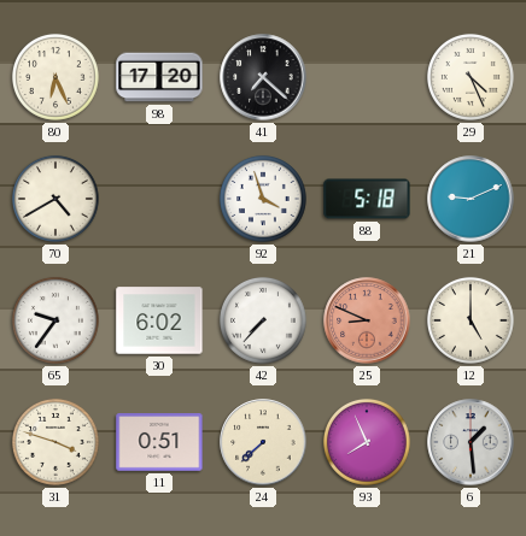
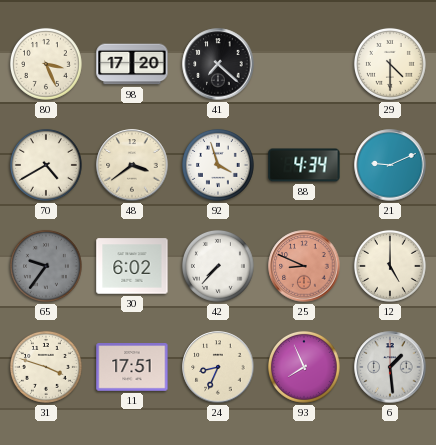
80: 6:26 -> 3:26 (46, 64)
29: 4:26 -> 4:30 (390, 64)
48: none -> 3:39 (132, 165)
88: 5:18 -> 4:34 (304, 165)
65 dial: white -> grey (46, 266)
11: 0:51 -> 17:51 (132, 368)
24: 7:38 -> 8:34 (218, 367)
